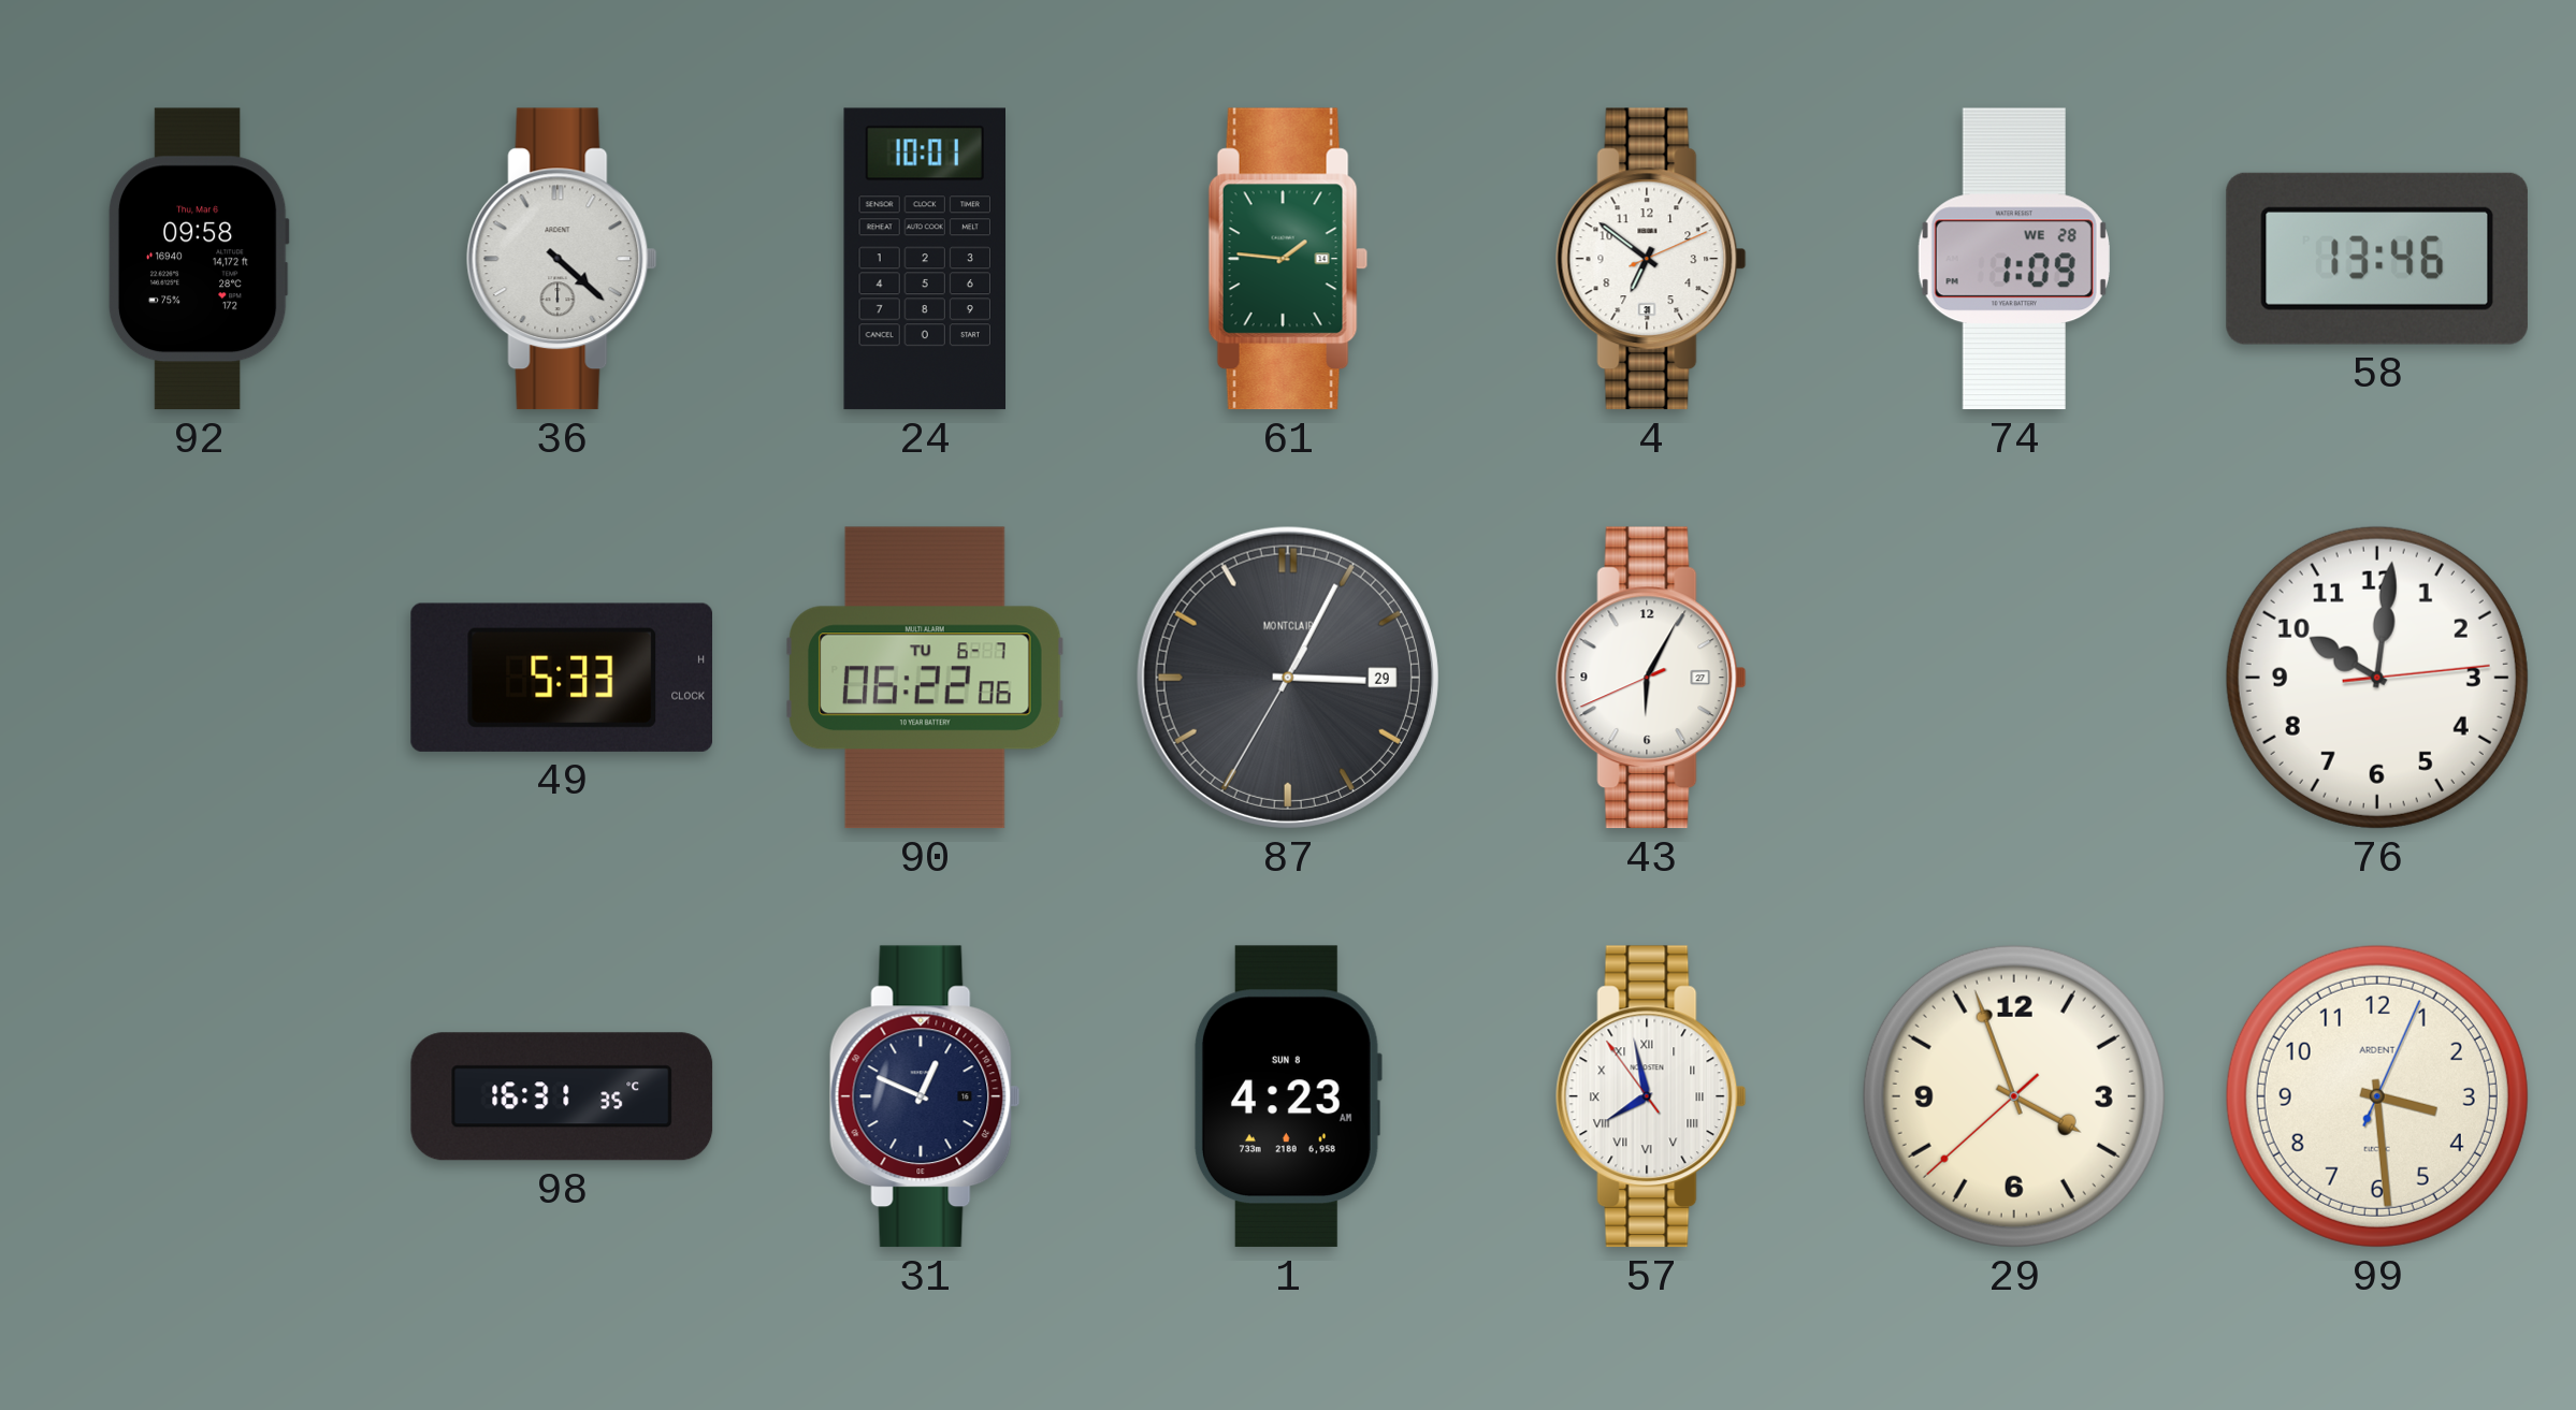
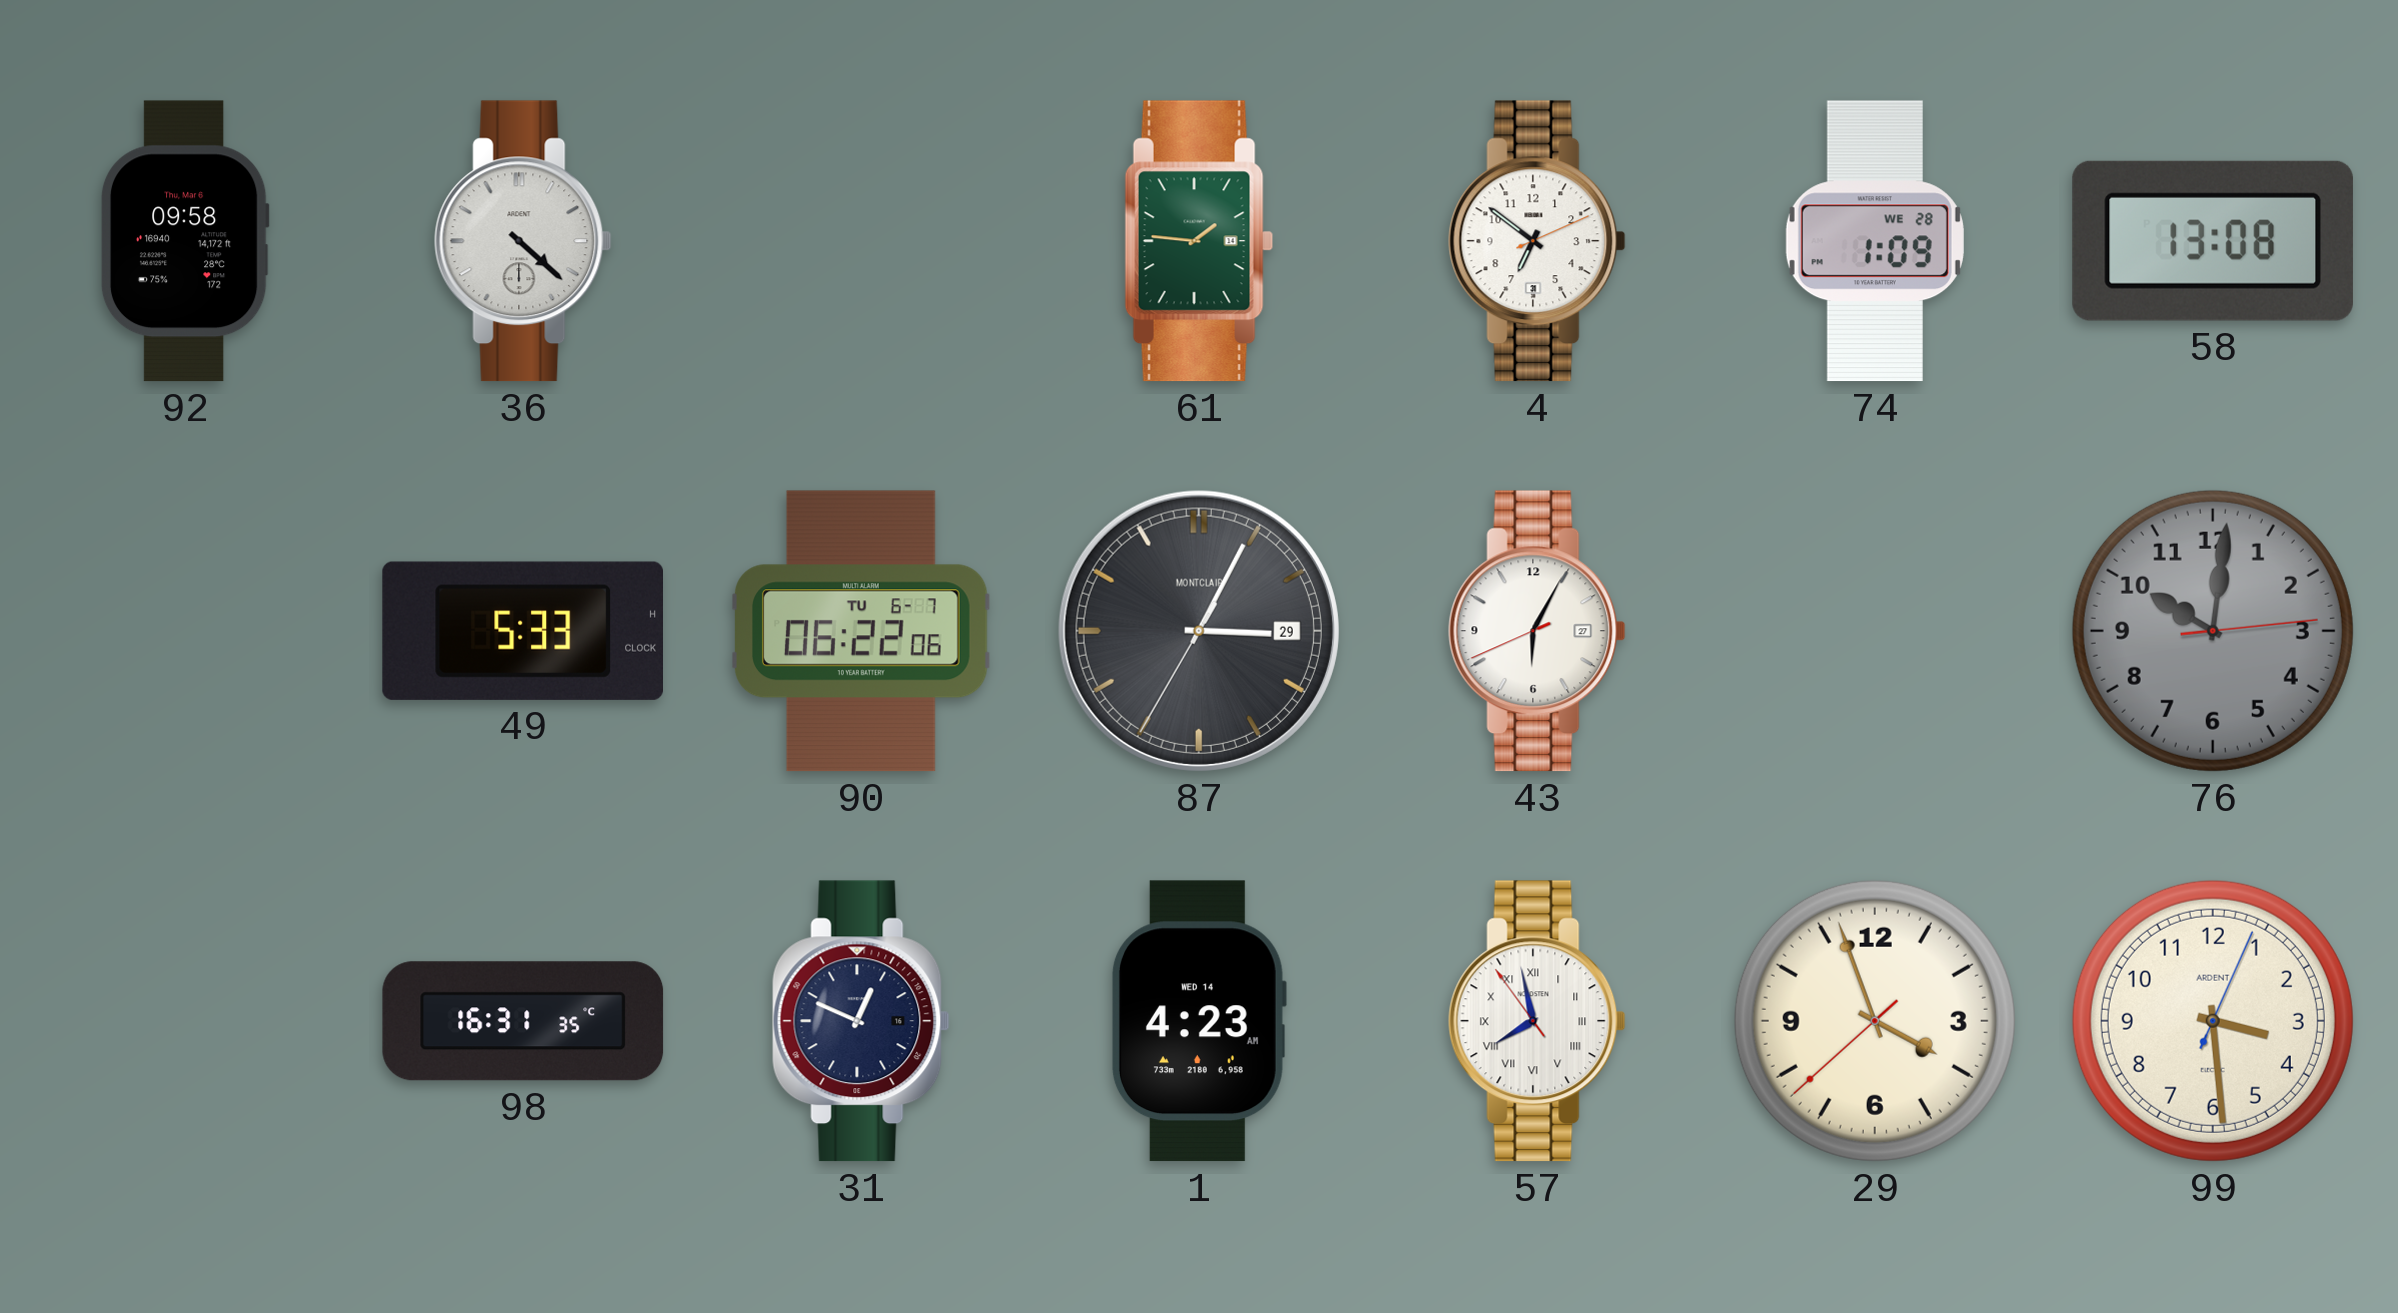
24: 10:01 -> none (924, 259)
58: 13:46 -> 13:08 (2213, 241)
76 dial: white -> grey (2213, 631)
1 date: SUN 8 -> WED 14 (1198, 1021)
